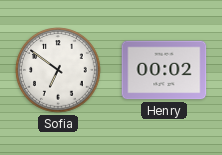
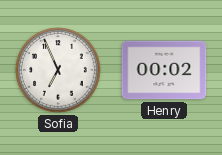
Sofia: 6:51 -> 6:56 (58, 70)
